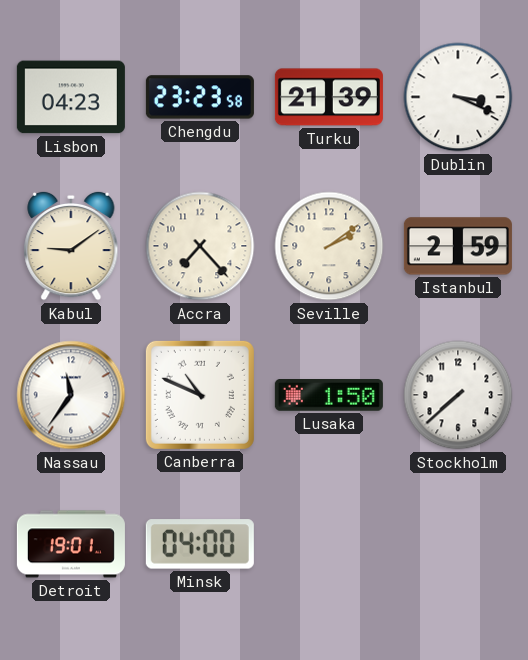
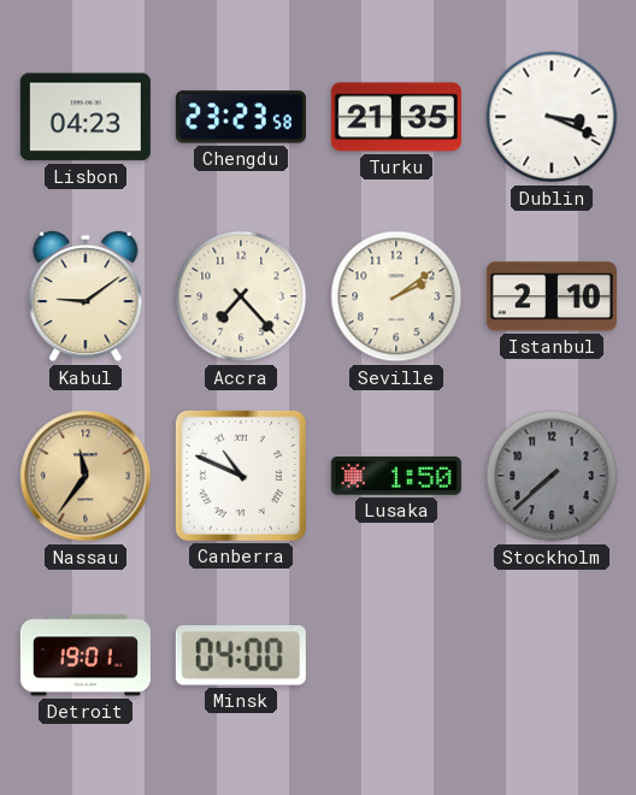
Turku: 21:39 -> 21:35 (396, 117)
Istanbul: 2:59 -> 2:10 (552, 296)
Nassau dial: white -> champagne (86, 476)
Stockholm dial: white -> grey (552, 476)
